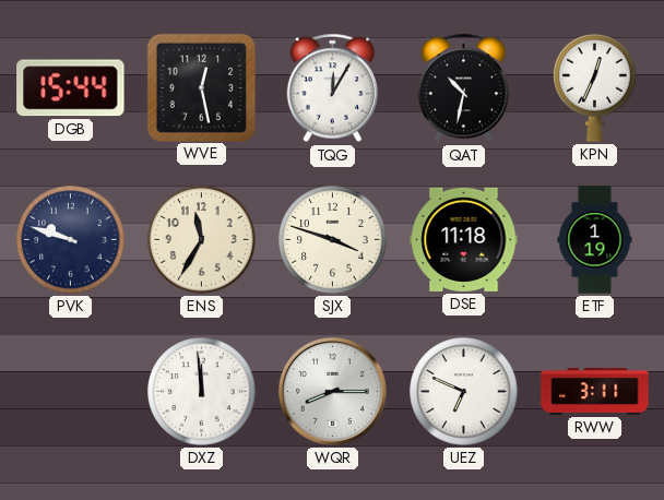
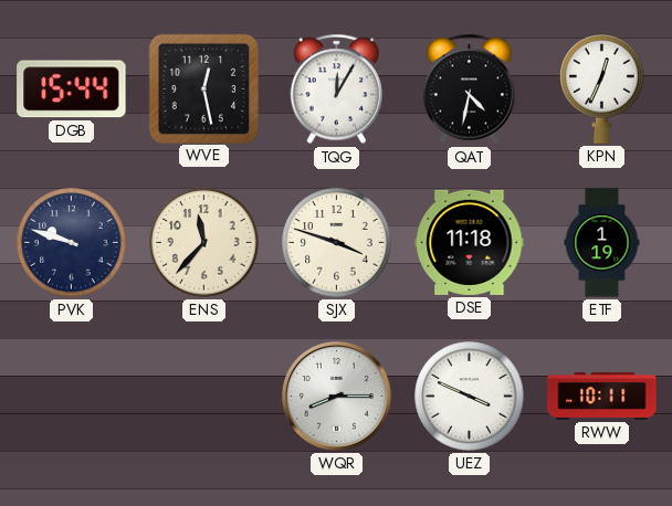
QAT: 10:32 -> 4:32 (470, 89)
ENS: 11:35 -> 11:37 (204, 243)
DXZ: 11:59 -> none (202, 392)
UEZ: 6:49 -> 3:49 (470, 397)
RWW: 3:11 -> 10:11 (602, 396)
